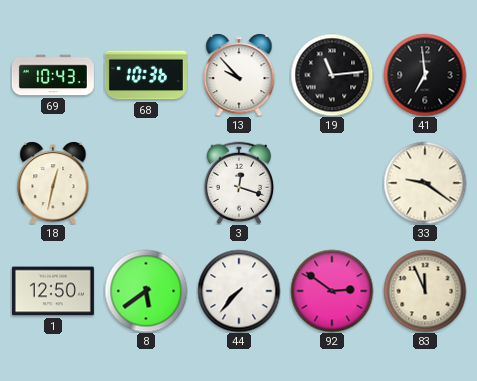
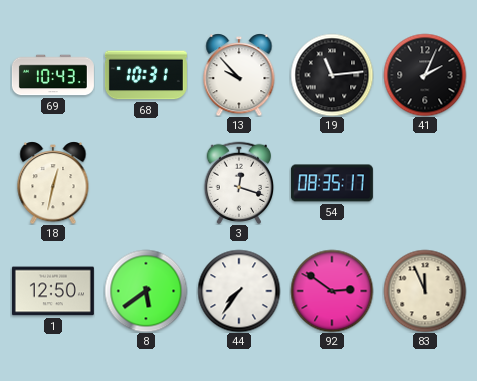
68: 10:36 -> 10:31 (146, 75)
41: 6:59 -> 2:04 (425, 75)
54: none -> 08:35 (332, 183)
33: 9:21 -> none (425, 183)
44: 7:37 -> 7:36 (239, 291)
